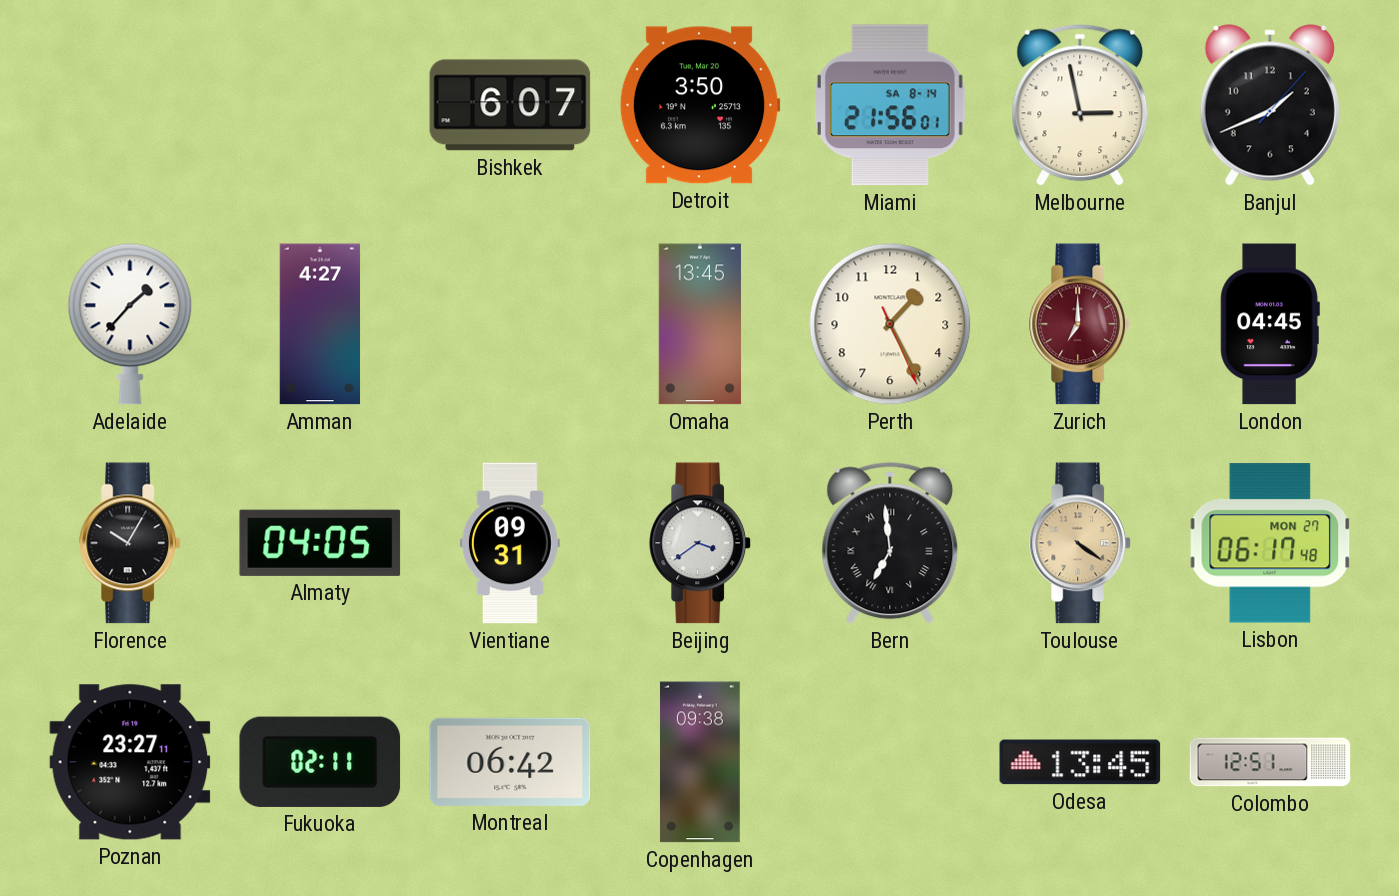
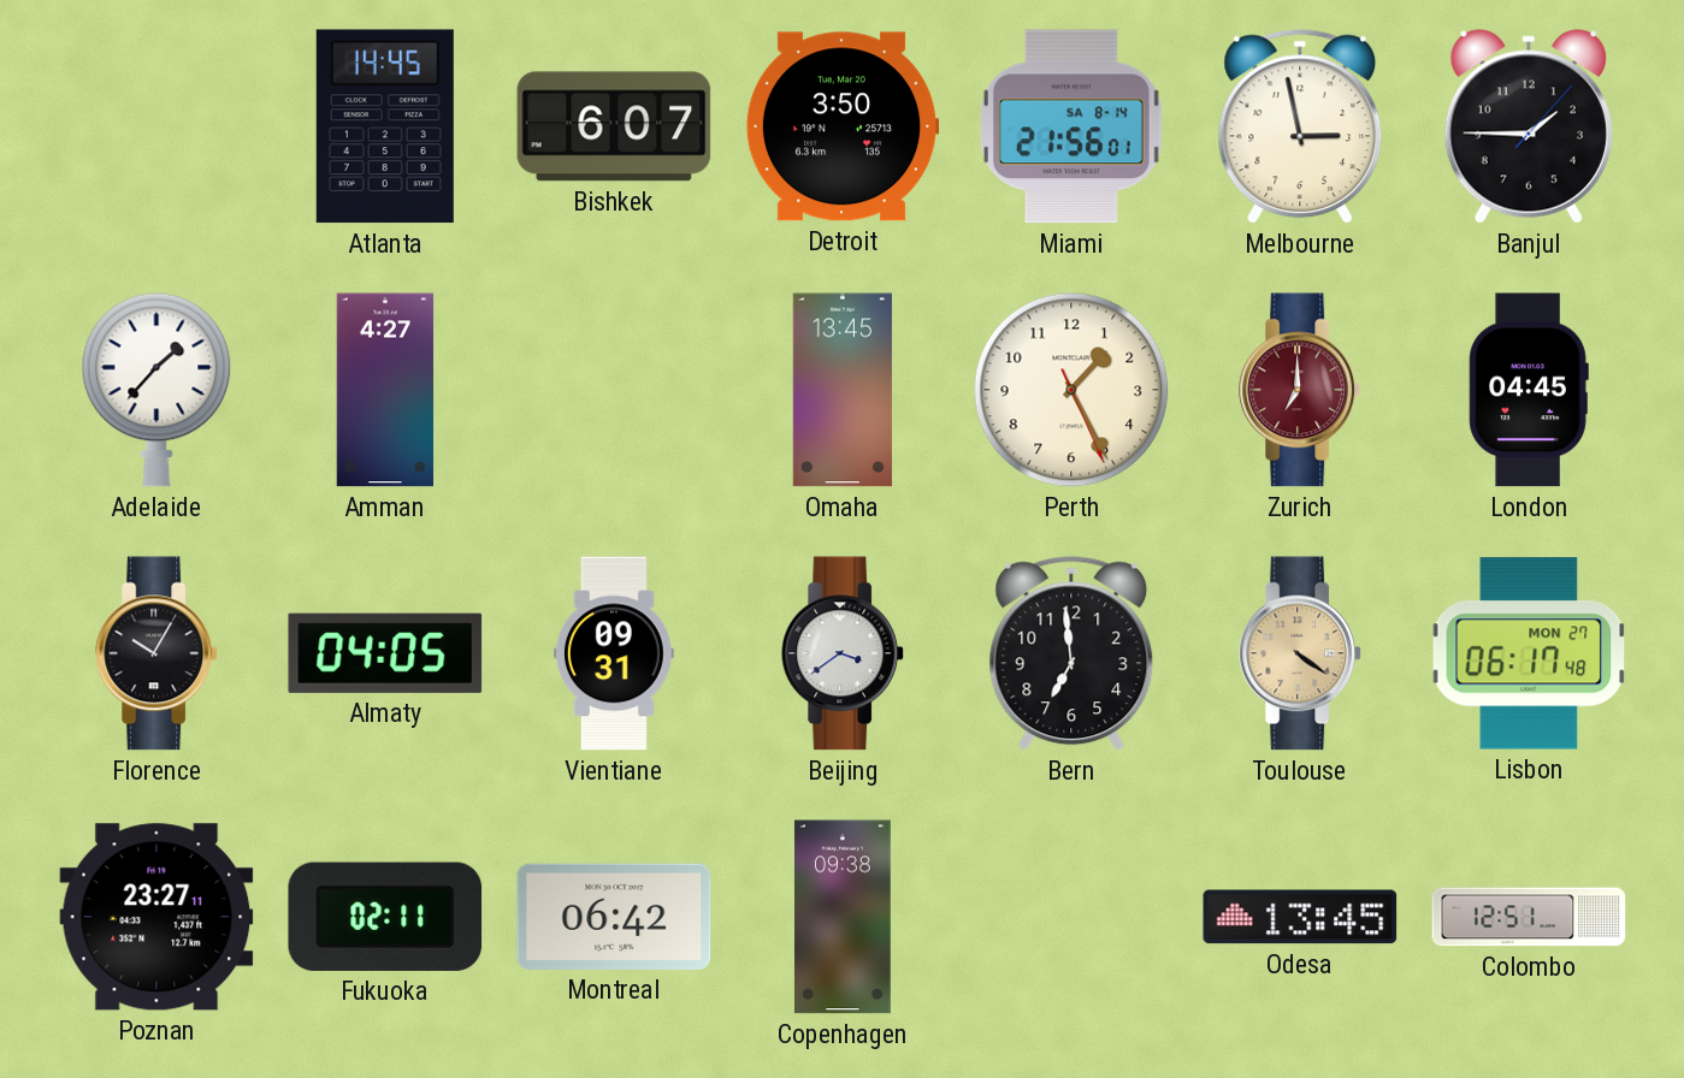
Atlanta: none -> 14:45 (385, 126)
Banjul: 1:41 -> 1:45 (1529, 126)
Bern numerals: Roman -> Arabic (1071, 653)
